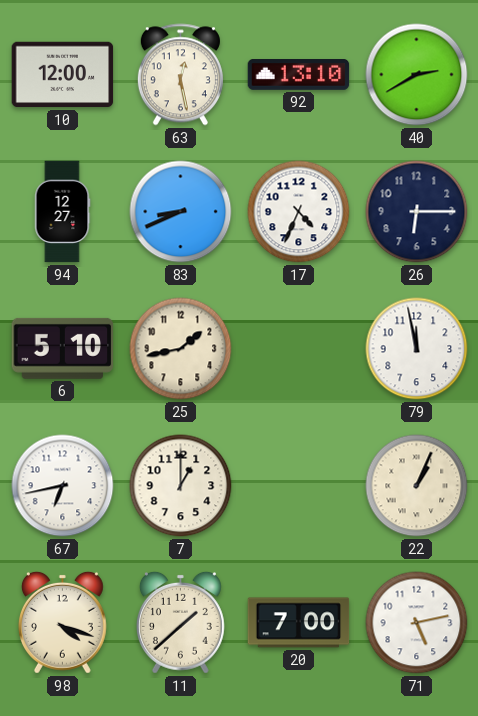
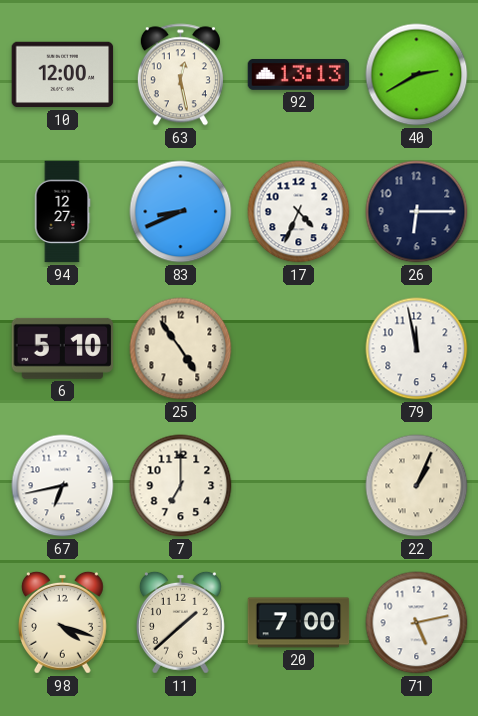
92: 13:10 -> 13:13 (299, 75)
25: 1:43 -> 4:54 (181, 349)
7: 1:00 -> 7:00 (181, 486)
